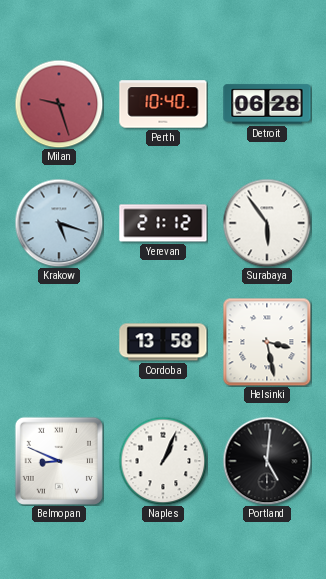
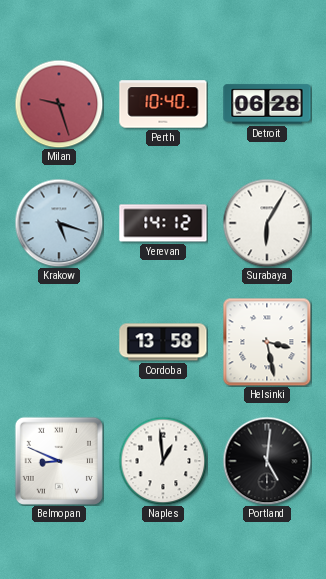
Yerevan: 21:12 -> 14:12 (163, 223)
Surabaya: 5:54 -> 6:05 (267, 223)
Naples: 1:04 -> 12:59 (163, 461)
